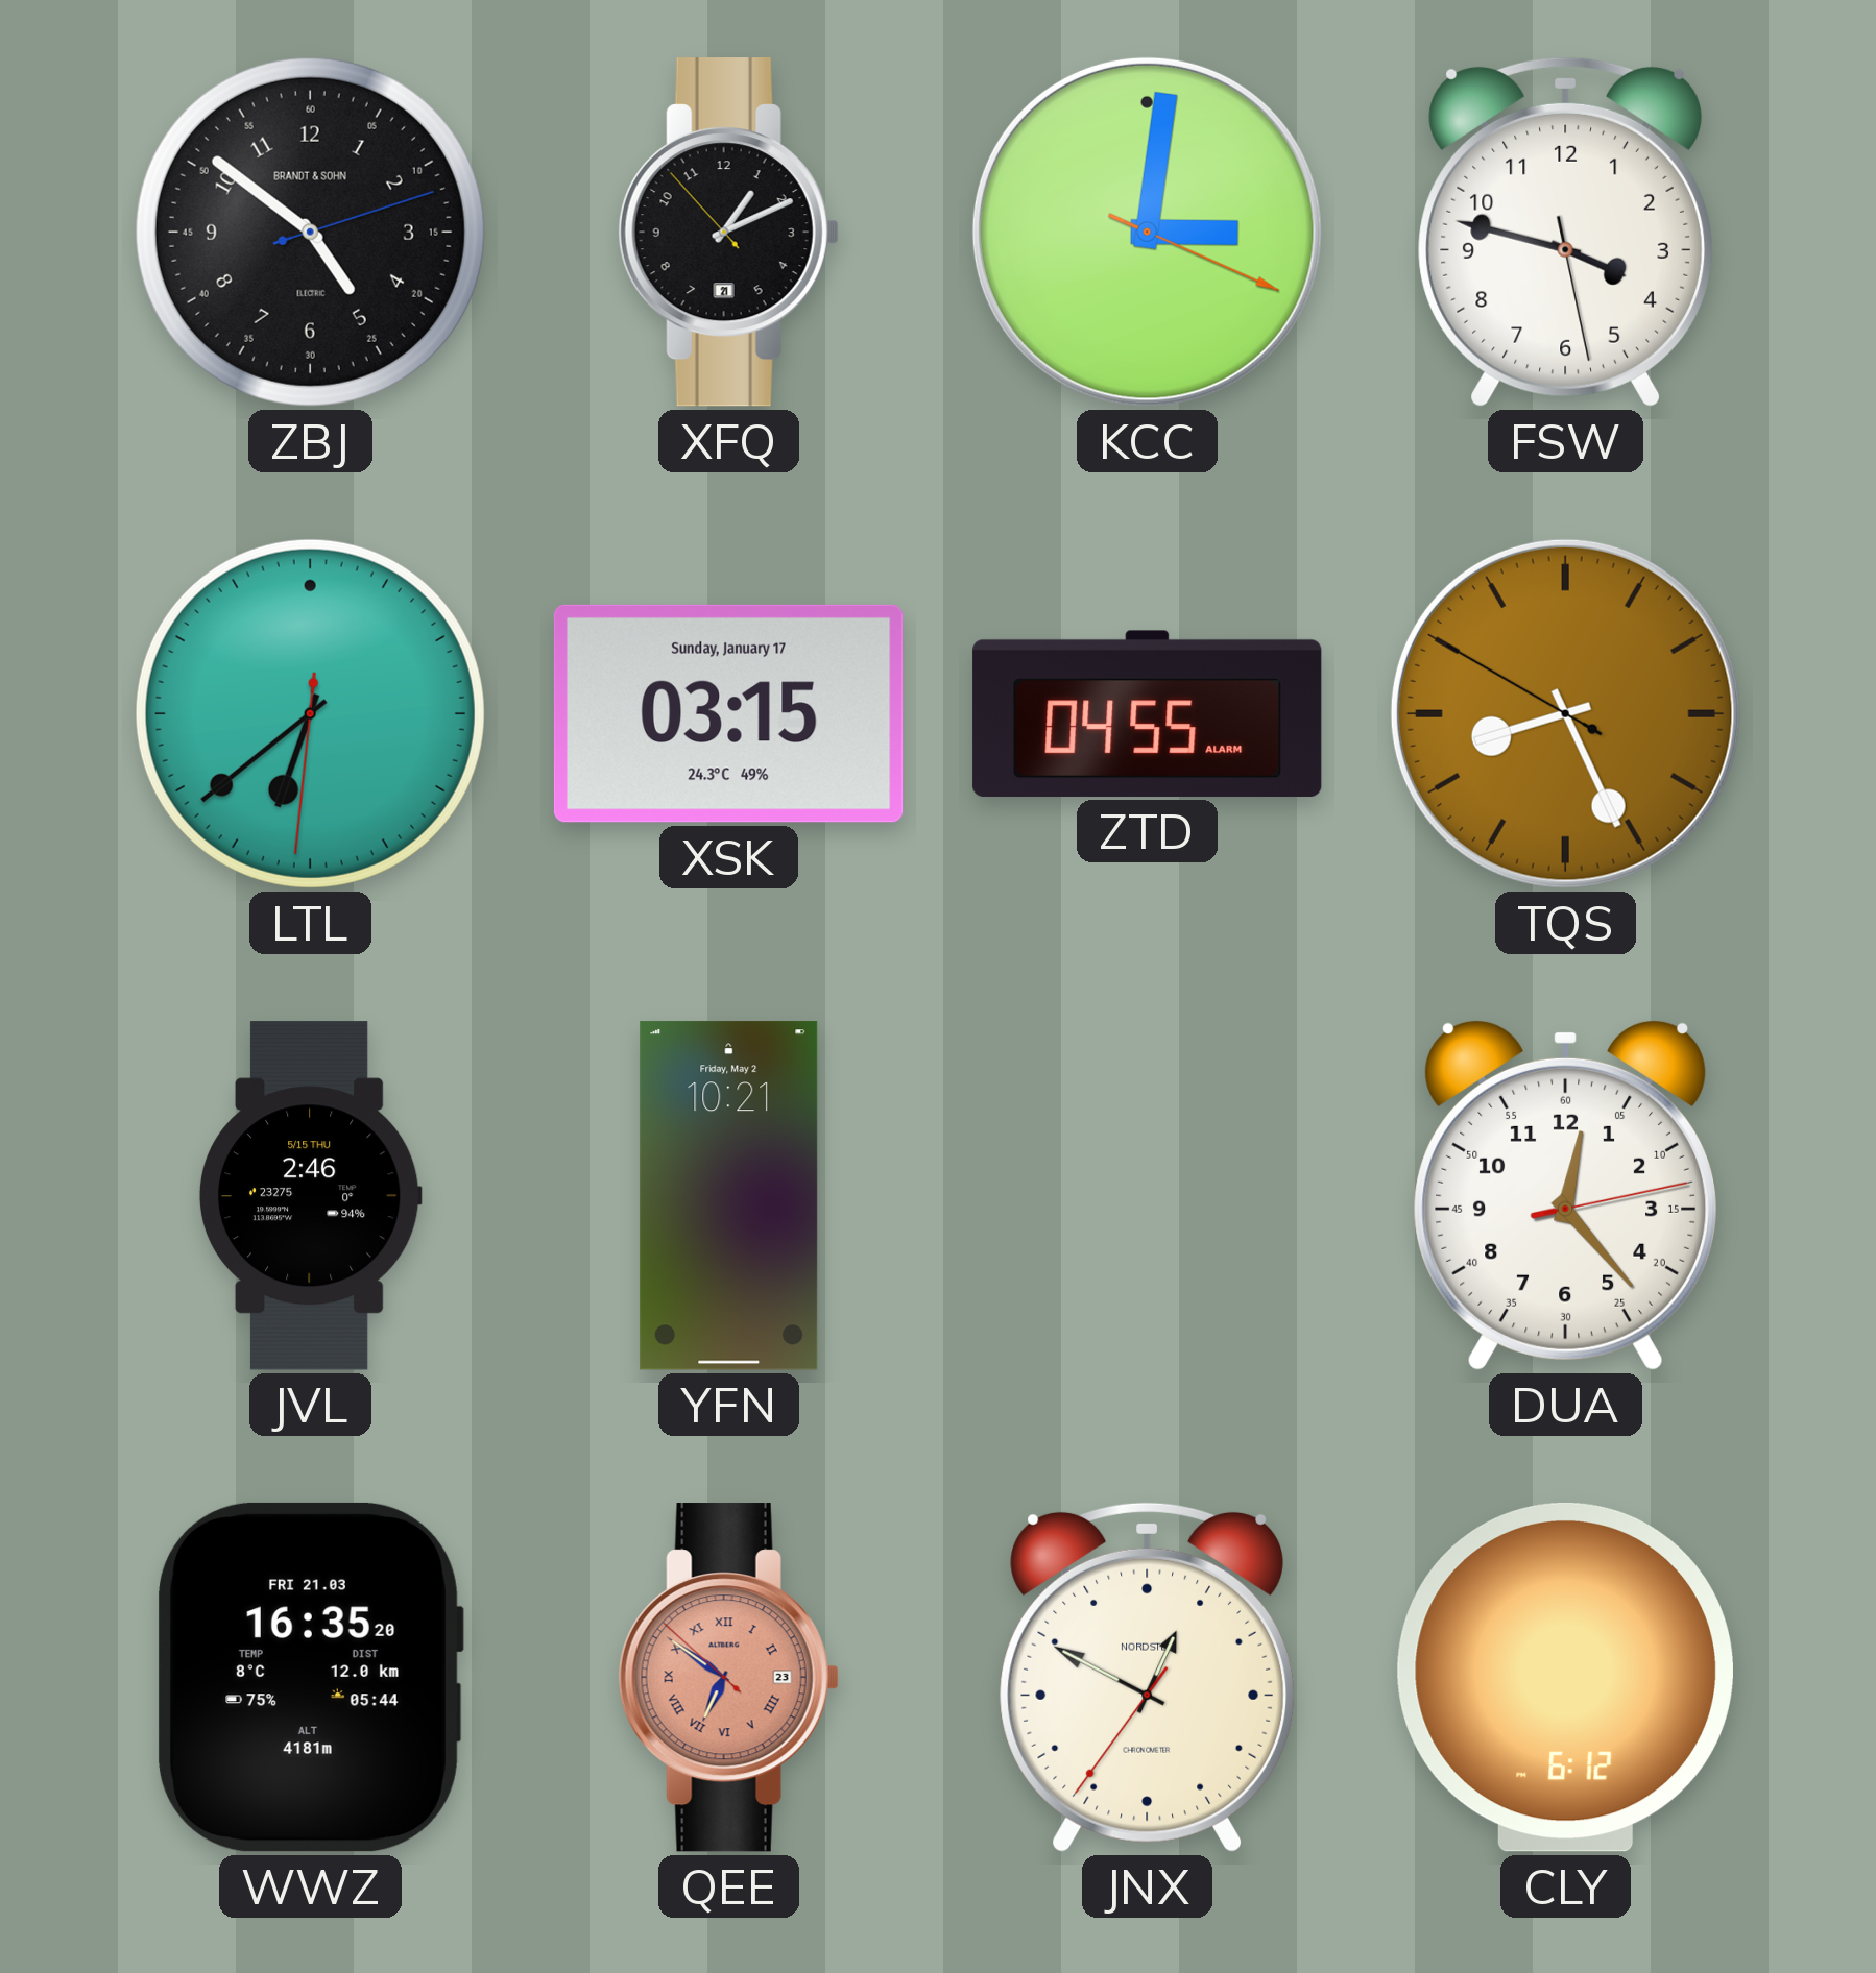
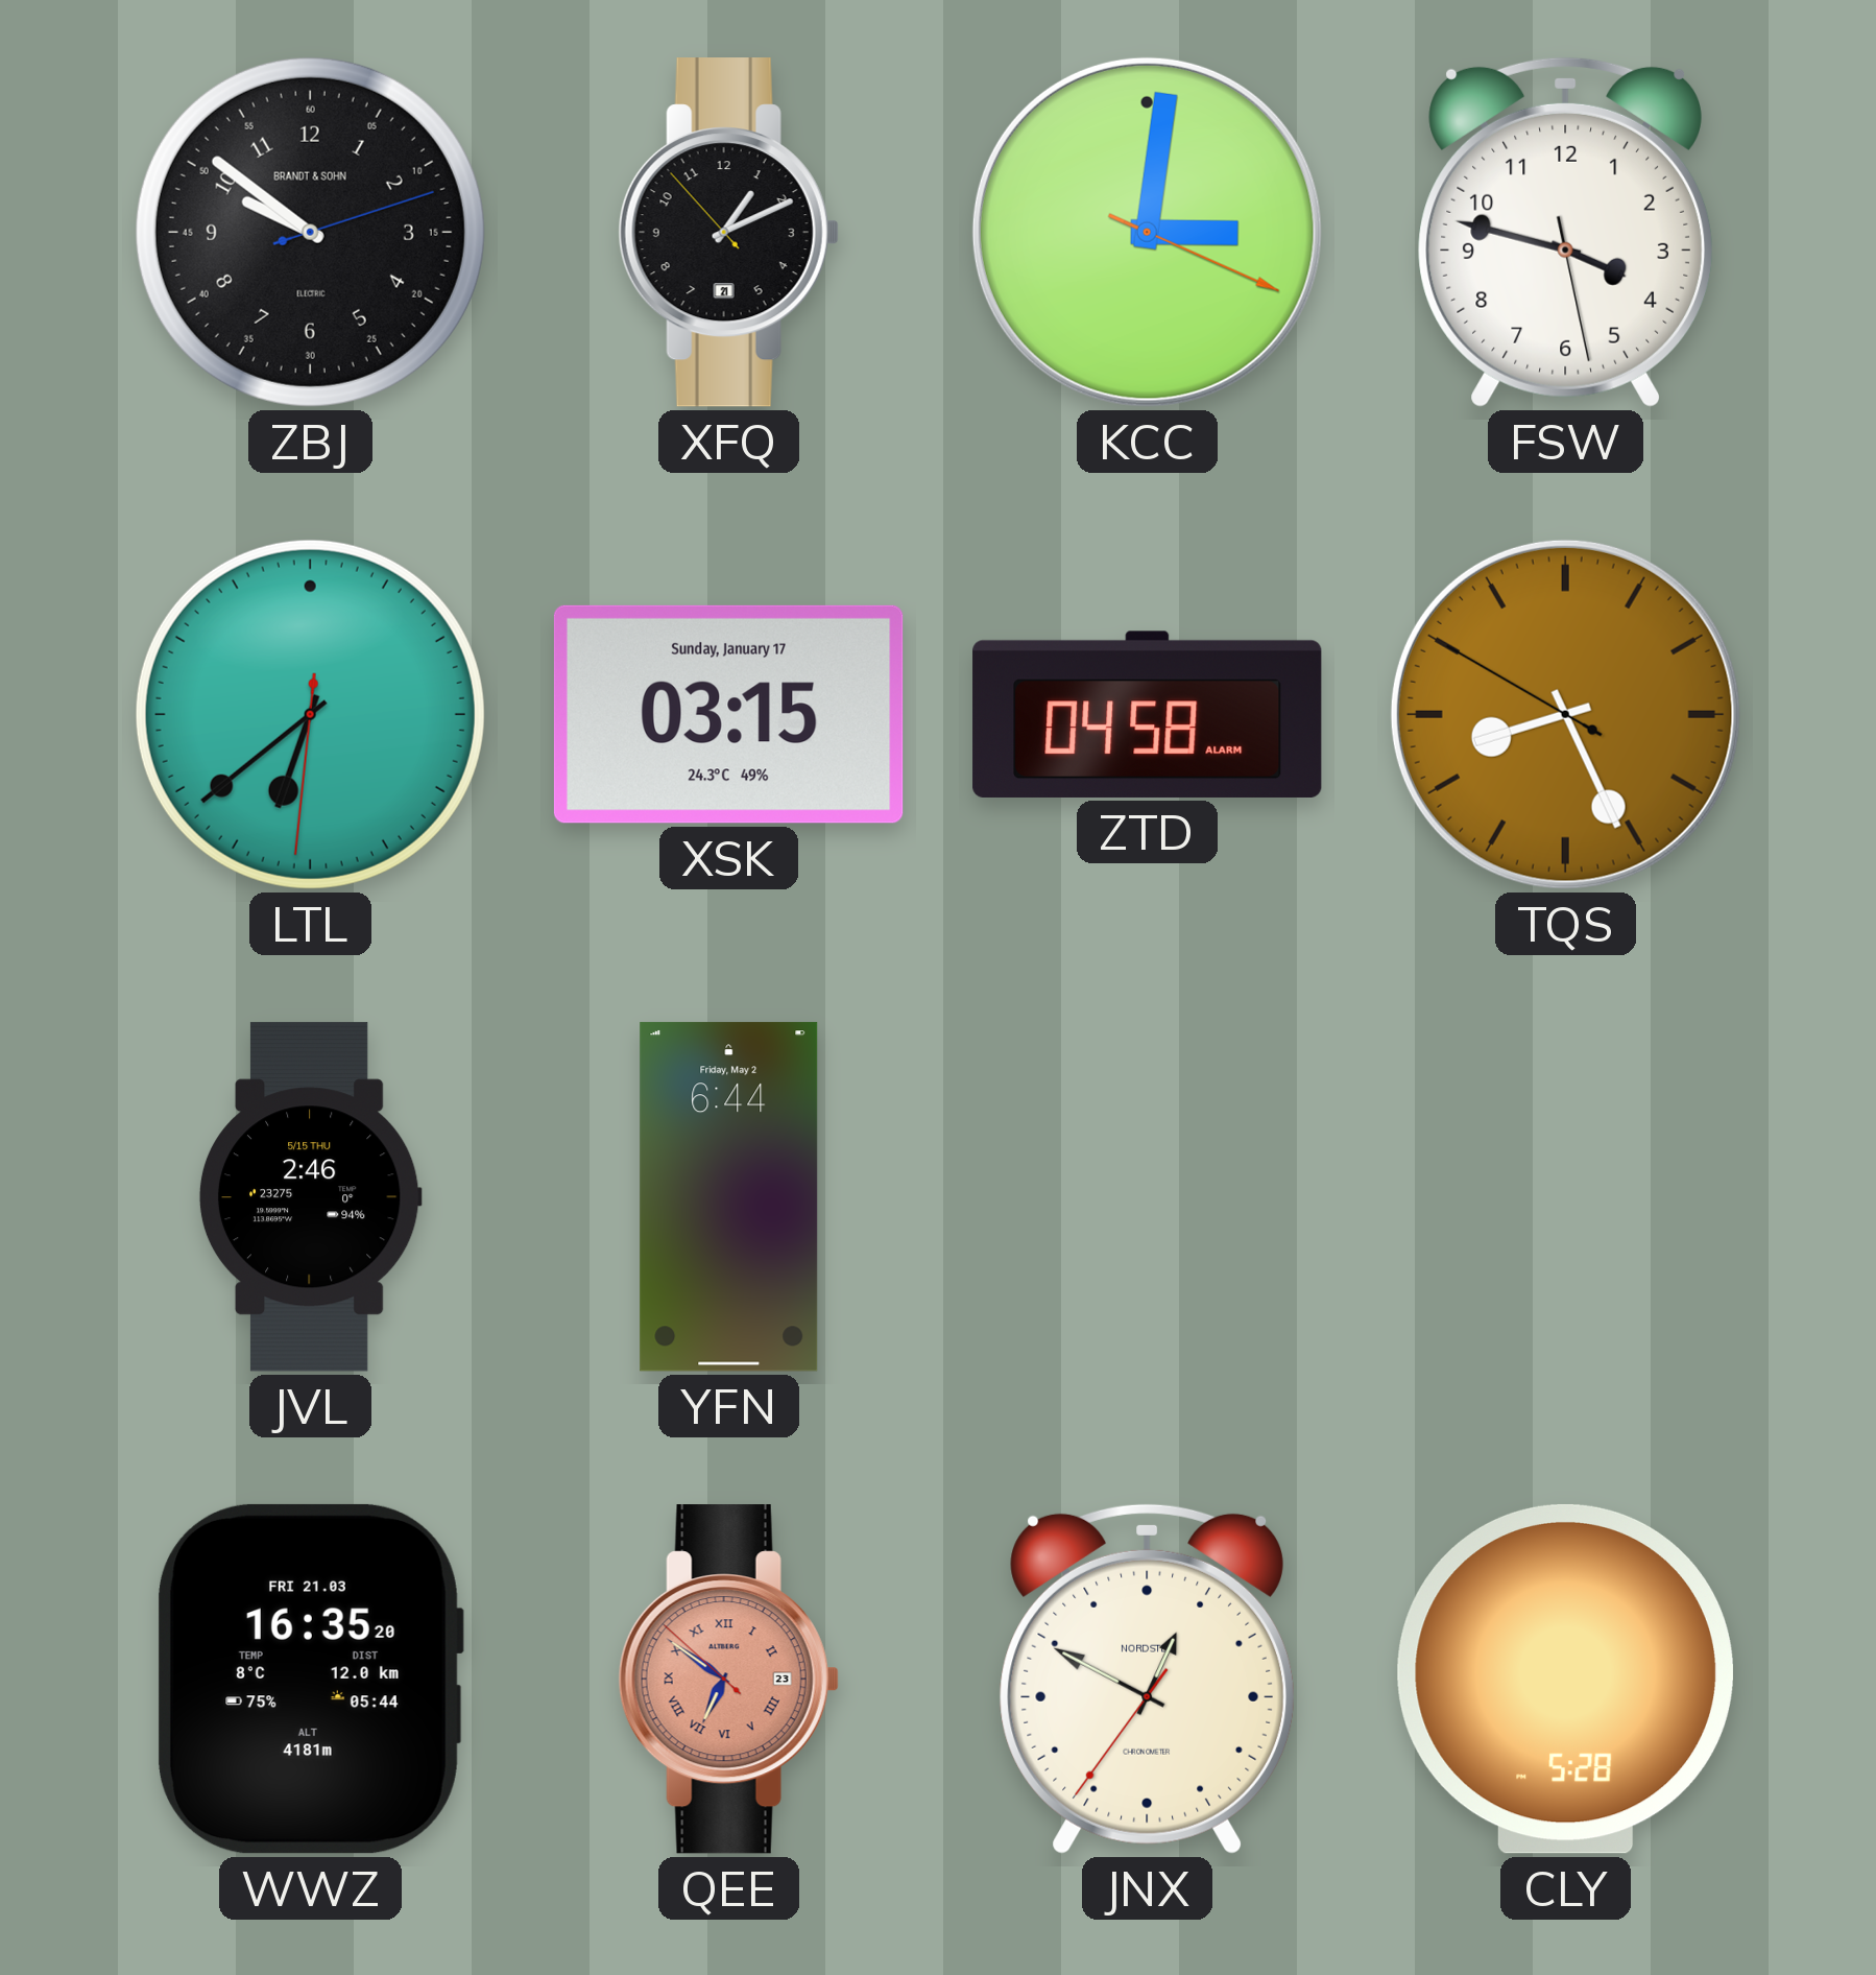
ZBJ: 4:51 -> 9:51 (310, 232)
ZTD: 04:55 -> 04:58 (1148, 714)
YFN: 10:21 -> 6:44 (729, 1197)
DUA: 12:23 -> none (1565, 1195)
CLY: 6:12 -> 5:28 (1565, 1679)
